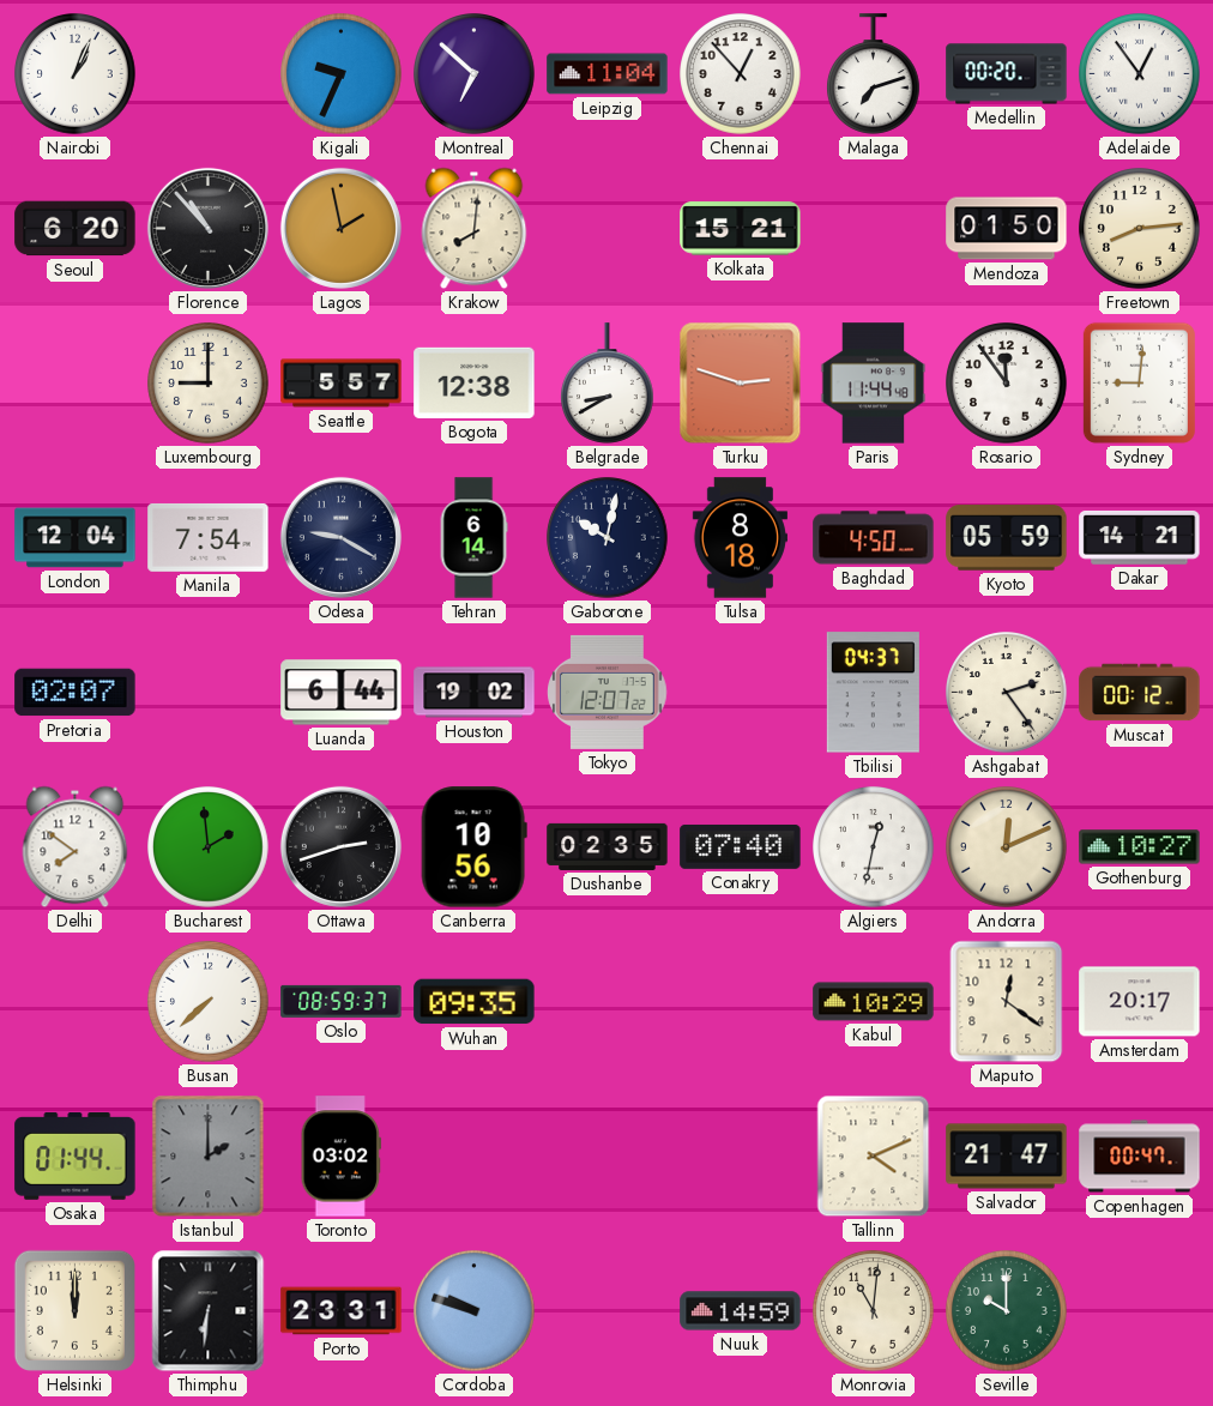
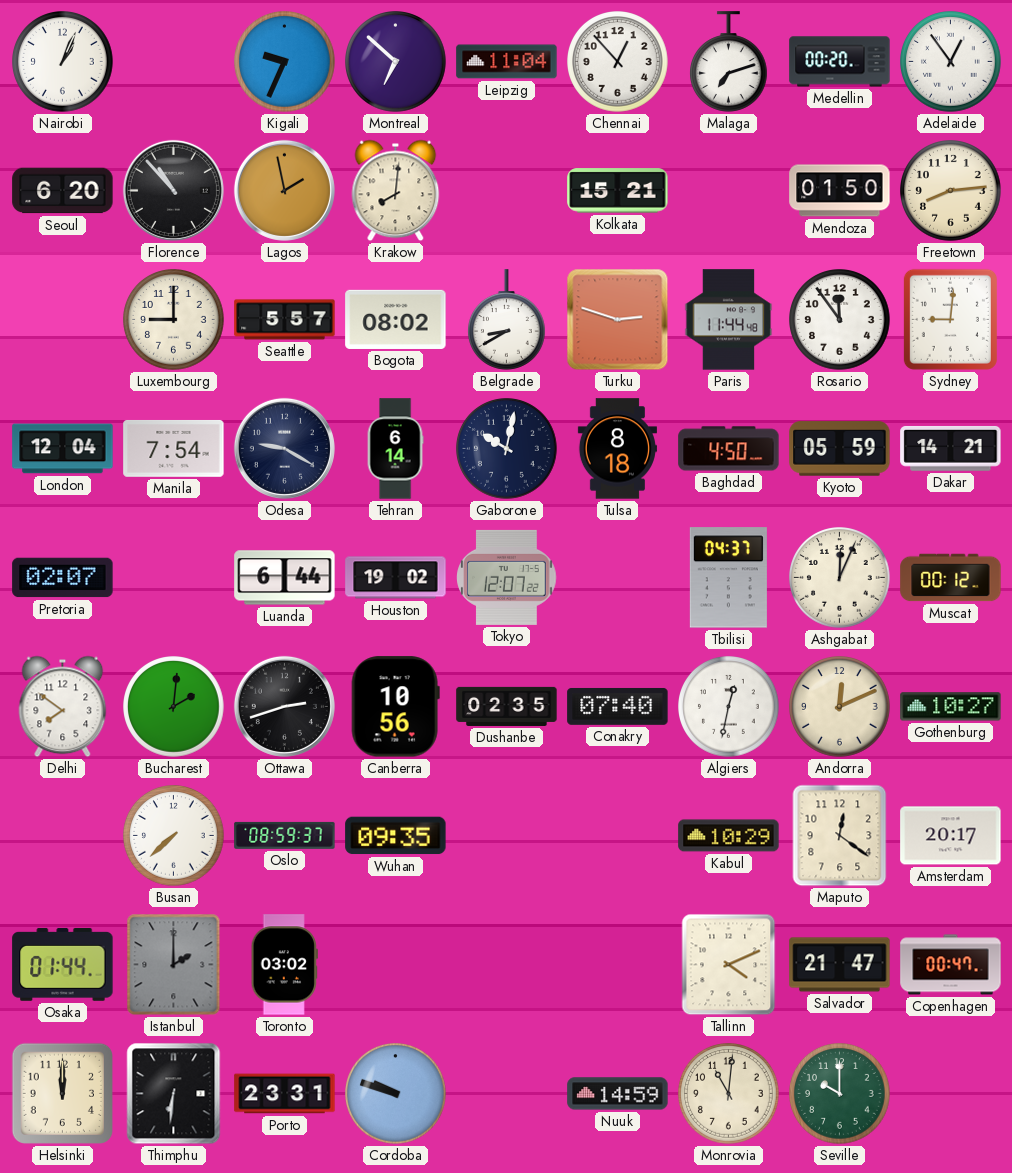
Bogota: 12:38 -> 08:02 (396, 319)
Ashgabat: 2:24 -> 12:04 (840, 578)
Bucharest: 1:59 -> 2:01 (174, 707)
